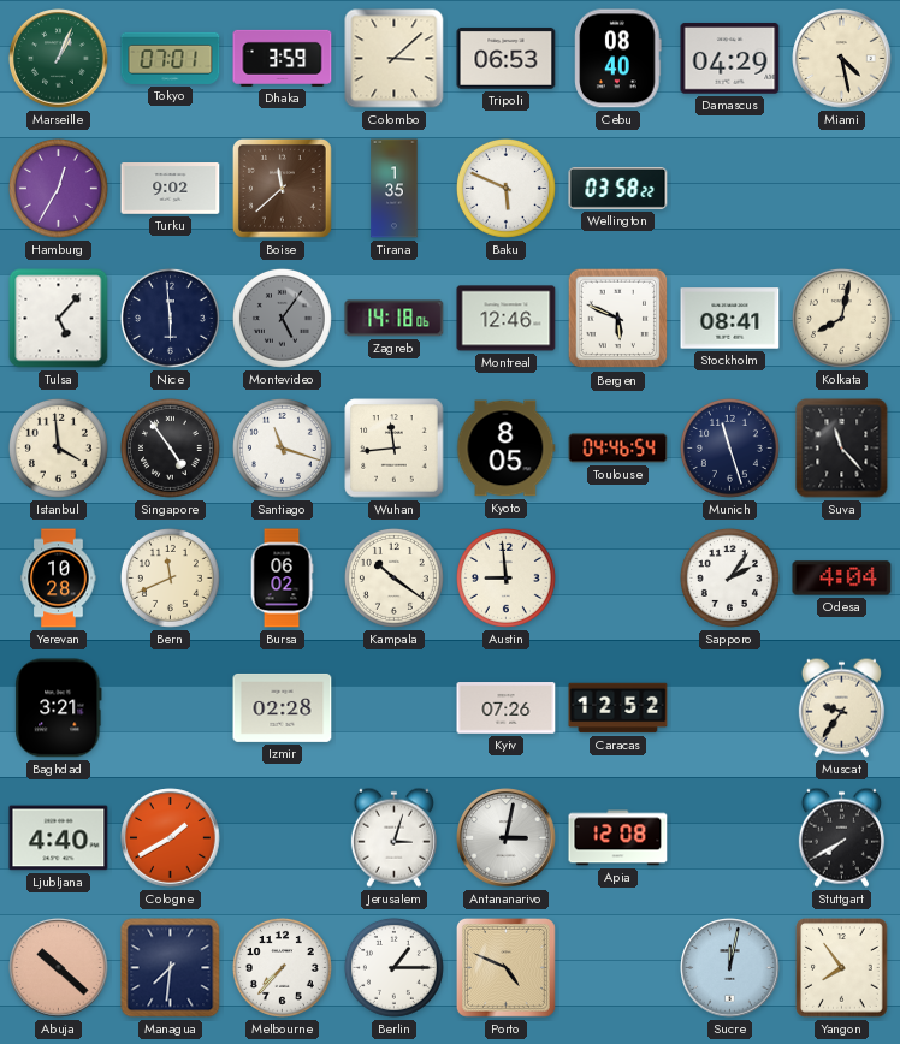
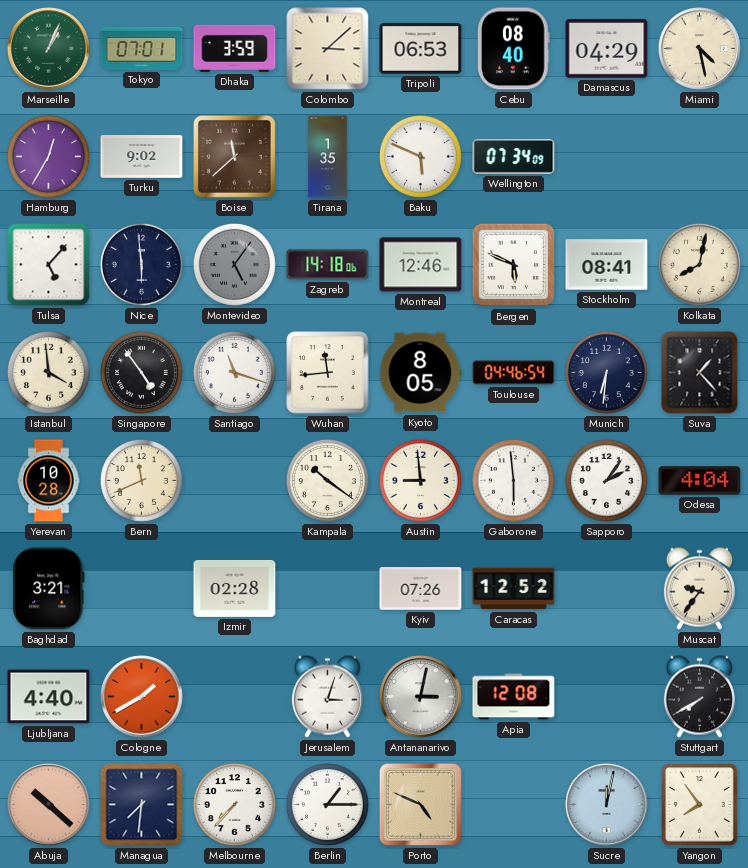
Wellington: 03:58 -> 07:34 (514, 156)
Munich: 11:27 -> 6:31 (606, 372)
Suva: 11:23 -> 1:23 (700, 373)
Bursa: 06:02 -> none (282, 579)
Gaborone: none -> 5:59 (513, 480)
